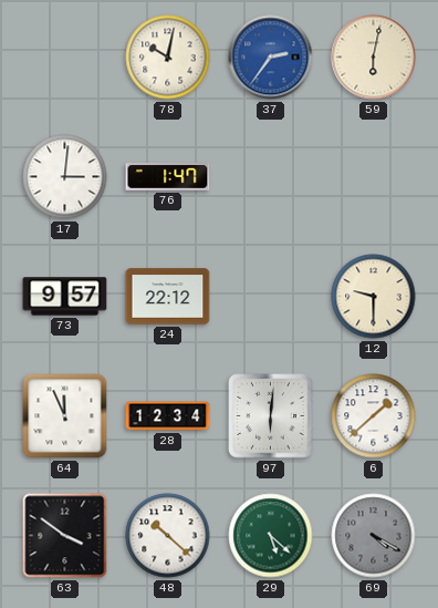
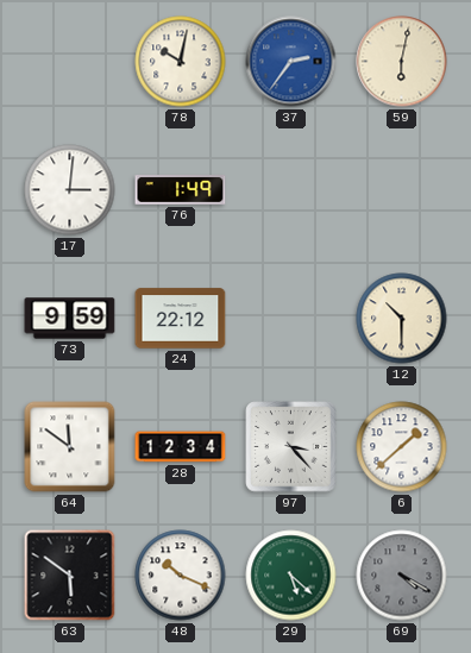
76: 1:47 -> 1:49 (181, 190)
73: 9:57 -> 9:59 (70, 319)
12: 9:30 -> 10:30 (402, 319)
64: 11:56 -> 11:51 (70, 447)
97: 6:01 -> 3:23 (291, 447)
63: 3:51 -> 5:51 (70, 576)
48: 10:22 -> 10:19 (181, 576)
